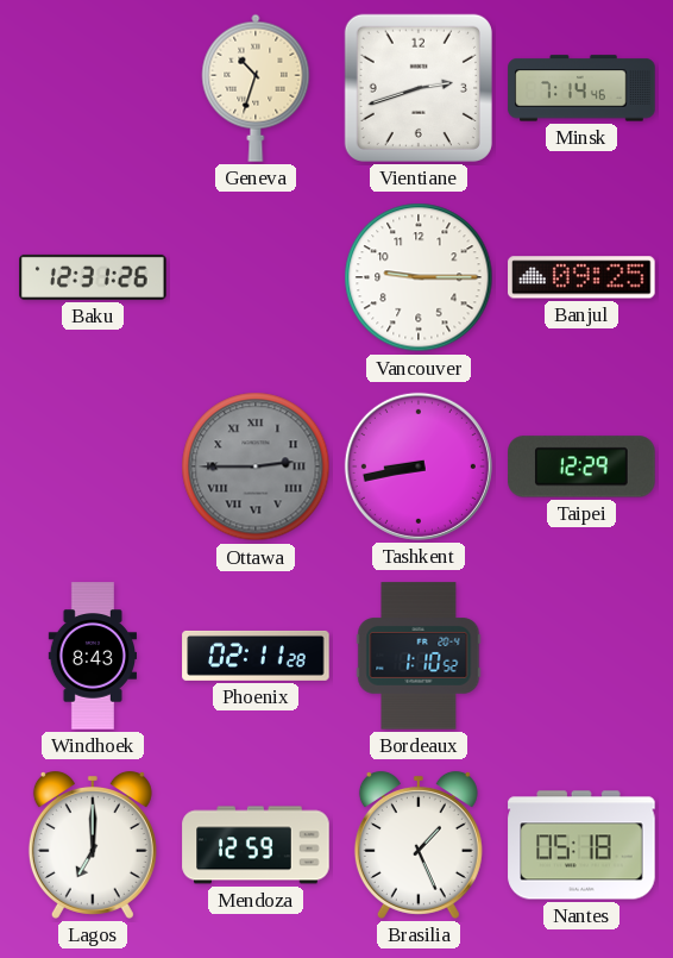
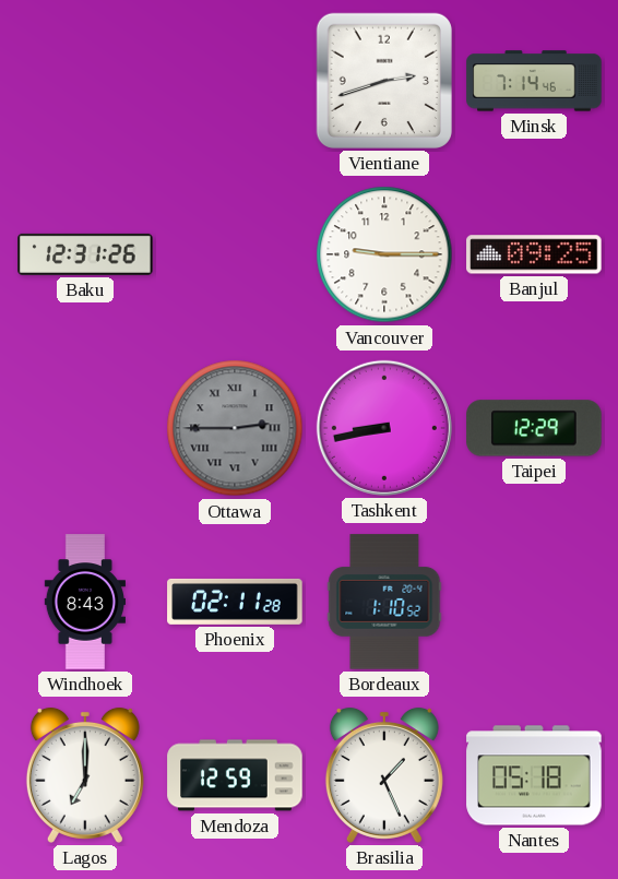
Geneva: 10:33 -> none (256, 88)
